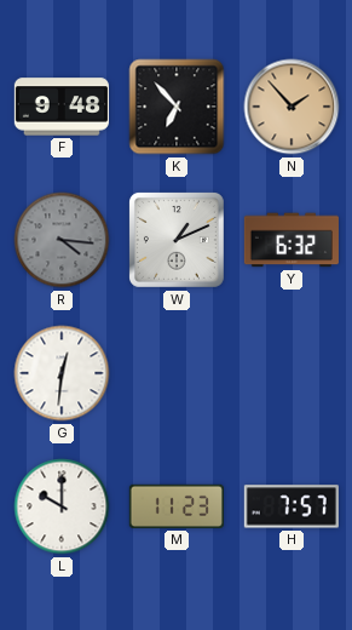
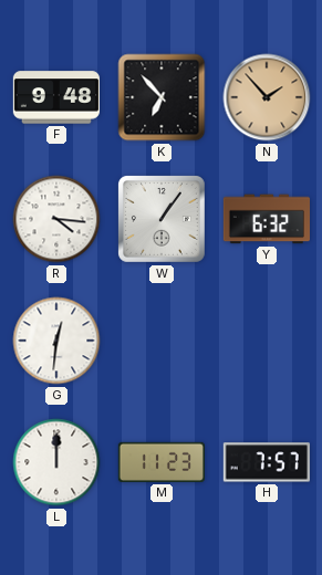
R dial: grey -> white (56, 219)
W: 1:11 -> 1:06 (162, 219)
L: 10:00 -> 12:00 (56, 462)
